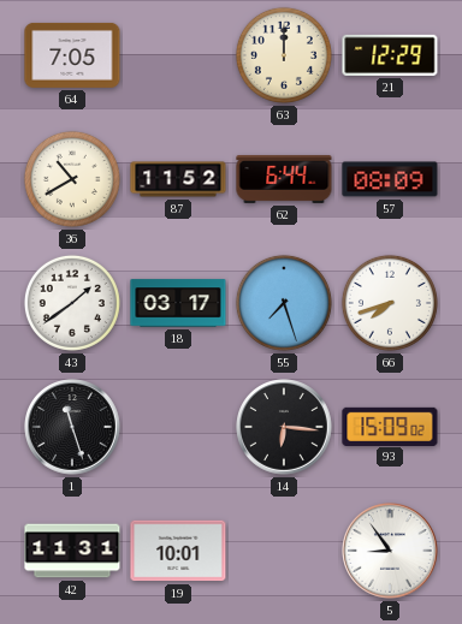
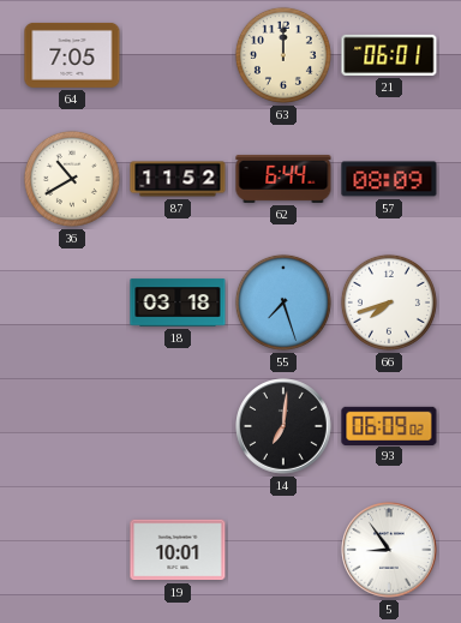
21: 12:29 -> 06:01 (389, 55)
43: 1:39 -> none (72, 303)
18: 03:17 -> 03:18 (178, 302)
1: 11:27 -> none (72, 427)
14: 6:16 -> 7:01 (283, 426)
93: 15:09 -> 06:09 (389, 425)
42: 11:31 -> none (72, 551)
